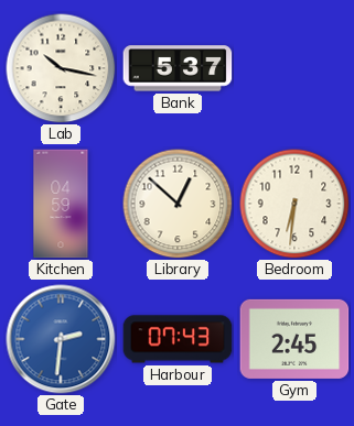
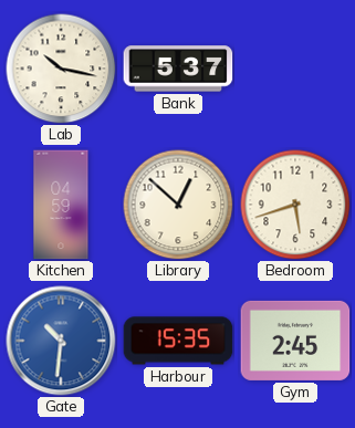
Bedroom: 6:31 -> 5:42 (295, 205)
Gate: 2:31 -> 10:31 (61, 341)
Harbour: 07:43 -> 15:35 (178, 341)
